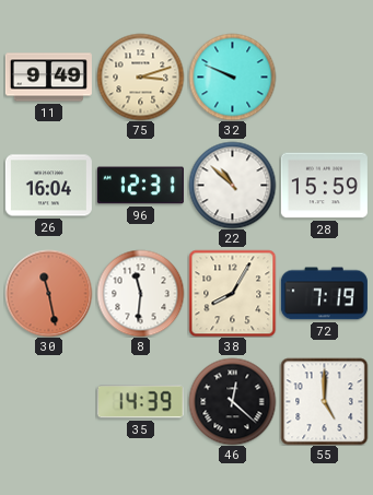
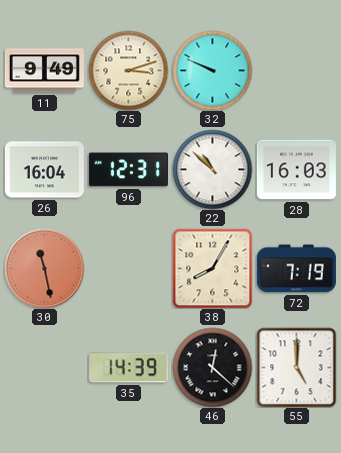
28: 15:59 -> 16:03 (296, 170)
8: 11:31 -> none (140, 293)
